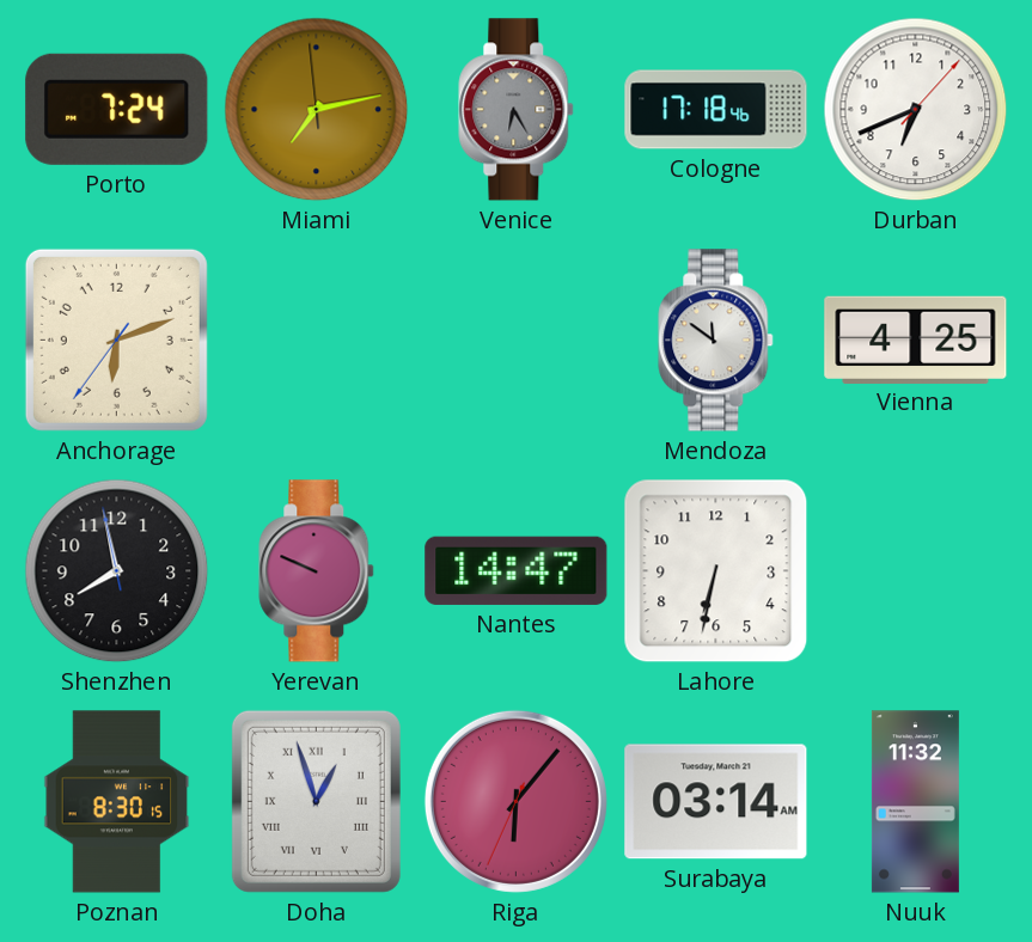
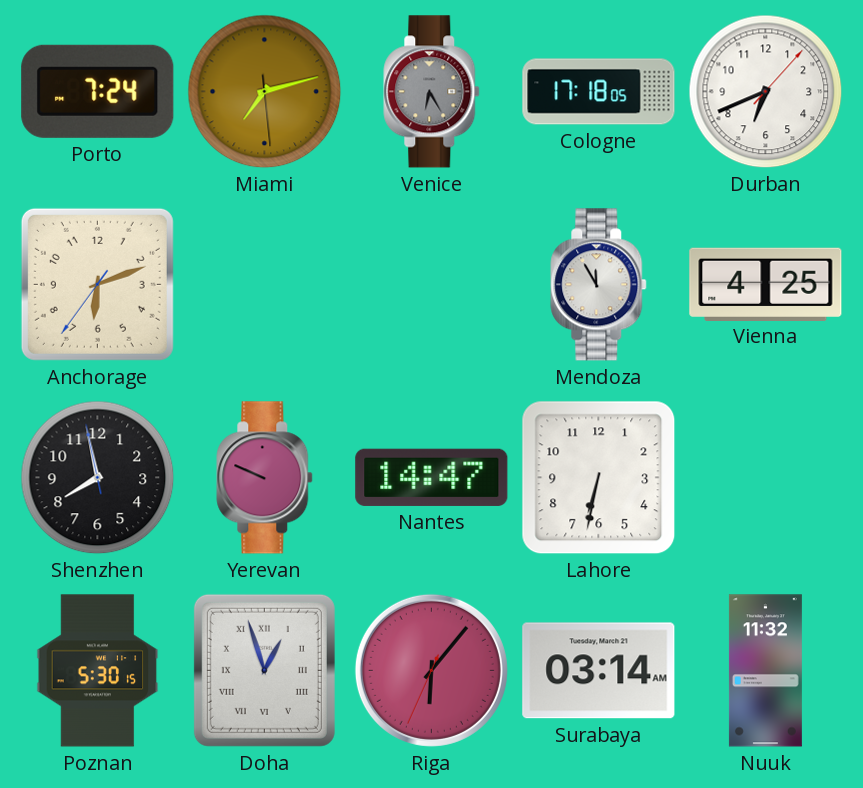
Miami: 7:12:59 -> 7:12:29 (265, 92)
Cologne: 17:18:46 -> 17:18:05 (599, 92)
Mendoza: 11:51 -> 11:55 (599, 285)
Poznan: 8:30 -> 5:30 (98, 671)
